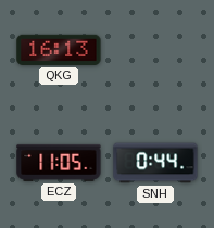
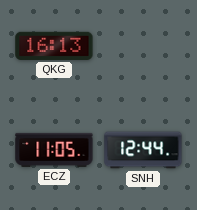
SNH: 0:44 -> 12:44 (143, 150)
